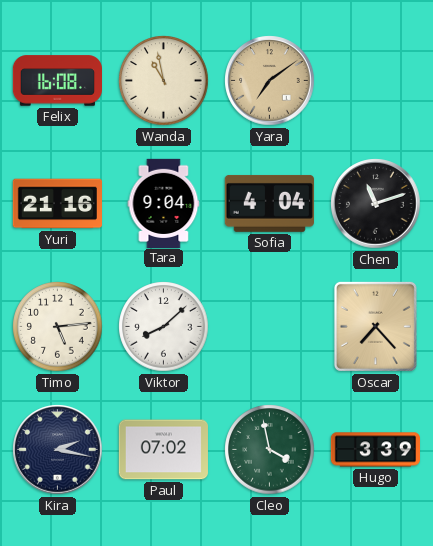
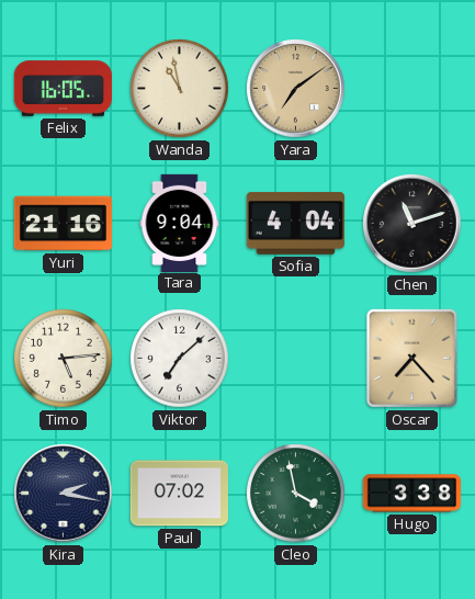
Felix: 16:08 -> 16:05 (63, 89)
Viktor: 8:08 -> 7:08 (180, 359)
Hugo: 3:39 -> 3:38 (411, 494)
